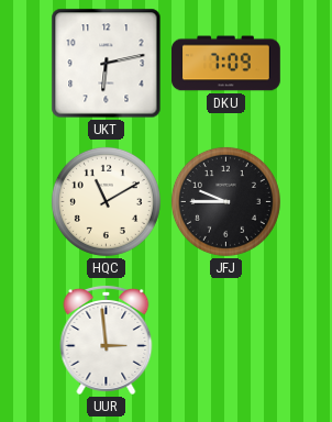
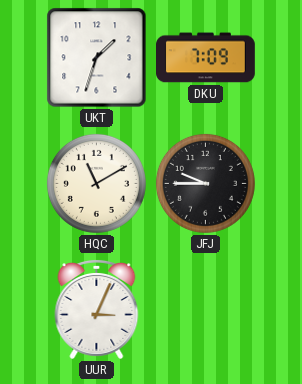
UKT: 6:13 -> 1:33 (97, 58)
UUR: 2:59 -> 3:04 (97, 309)
